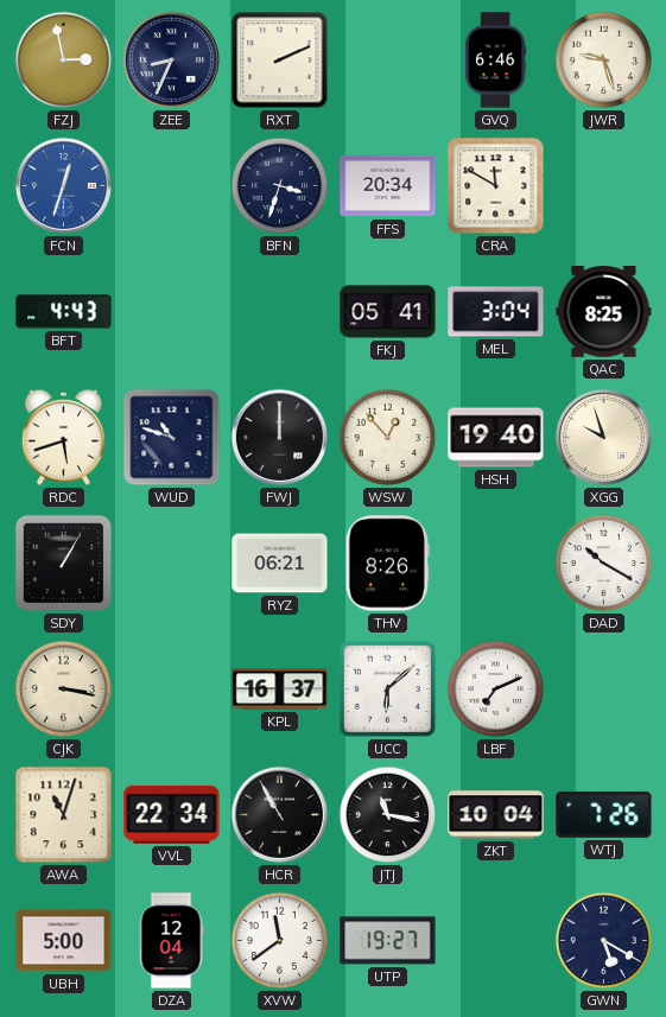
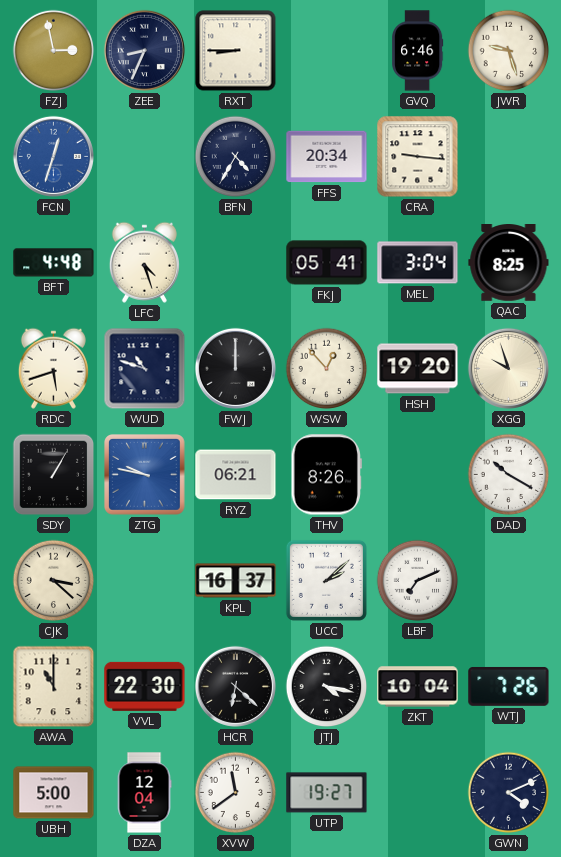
RXT: 2:11 -> 8:45 (236, 51)
BFN: 3:33 -> 4:35 (236, 157)
CRA: 11:50 -> 9:16 (418, 157)
BFT: 4:43 -> 4:48 (54, 263)
LFC: none -> 4:27 (144, 262)
HSH: 19:40 -> 19:20 (418, 369)
ZTG: none -> 9:47 (145, 475)
CJK: 3:17 -> 3:22 (54, 581)
UCC: 6:08 -> 2:08 (326, 580)
AWA: 11:03 -> 11:00 (54, 687)
VVL: 22:34 -> 22:30 (145, 686)
HCR: 10:55 -> 6:22 (235, 686)
JTJ: 11:17 -> 4:17 (327, 687)
GWN: 5:20 -> 4:11 (509, 793)
